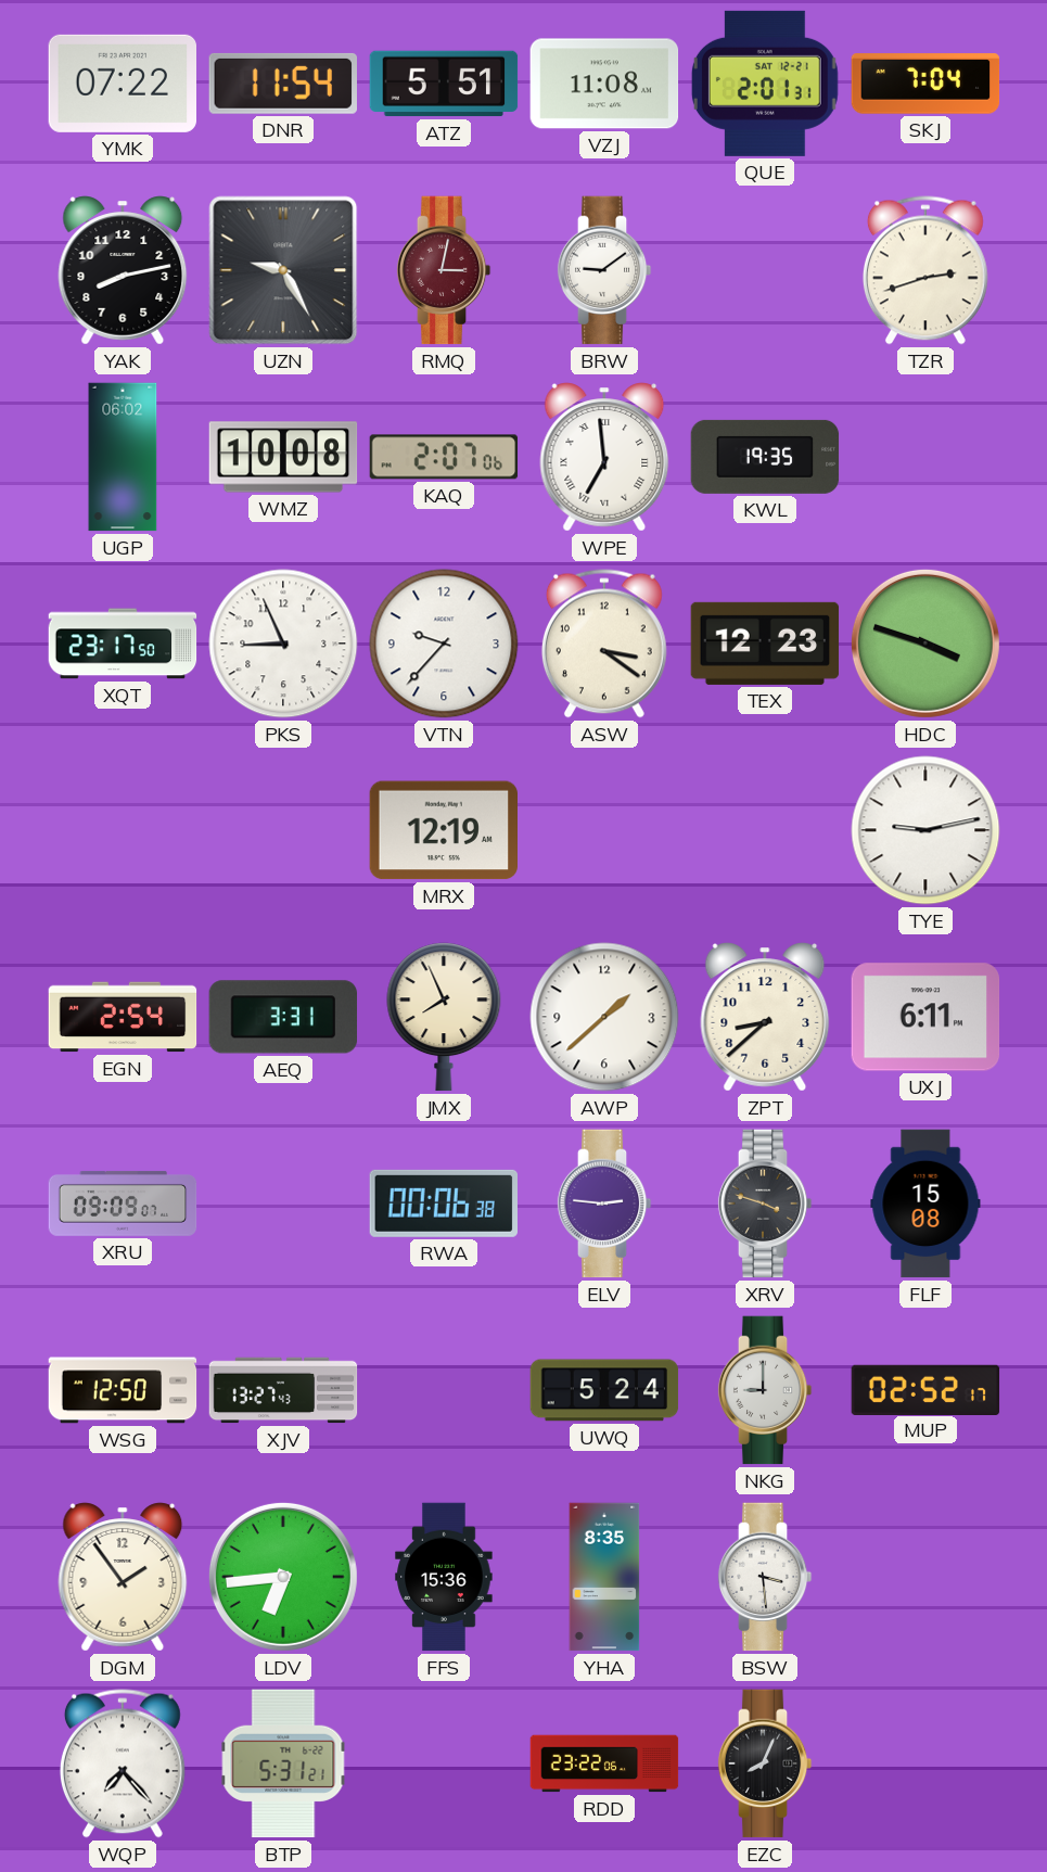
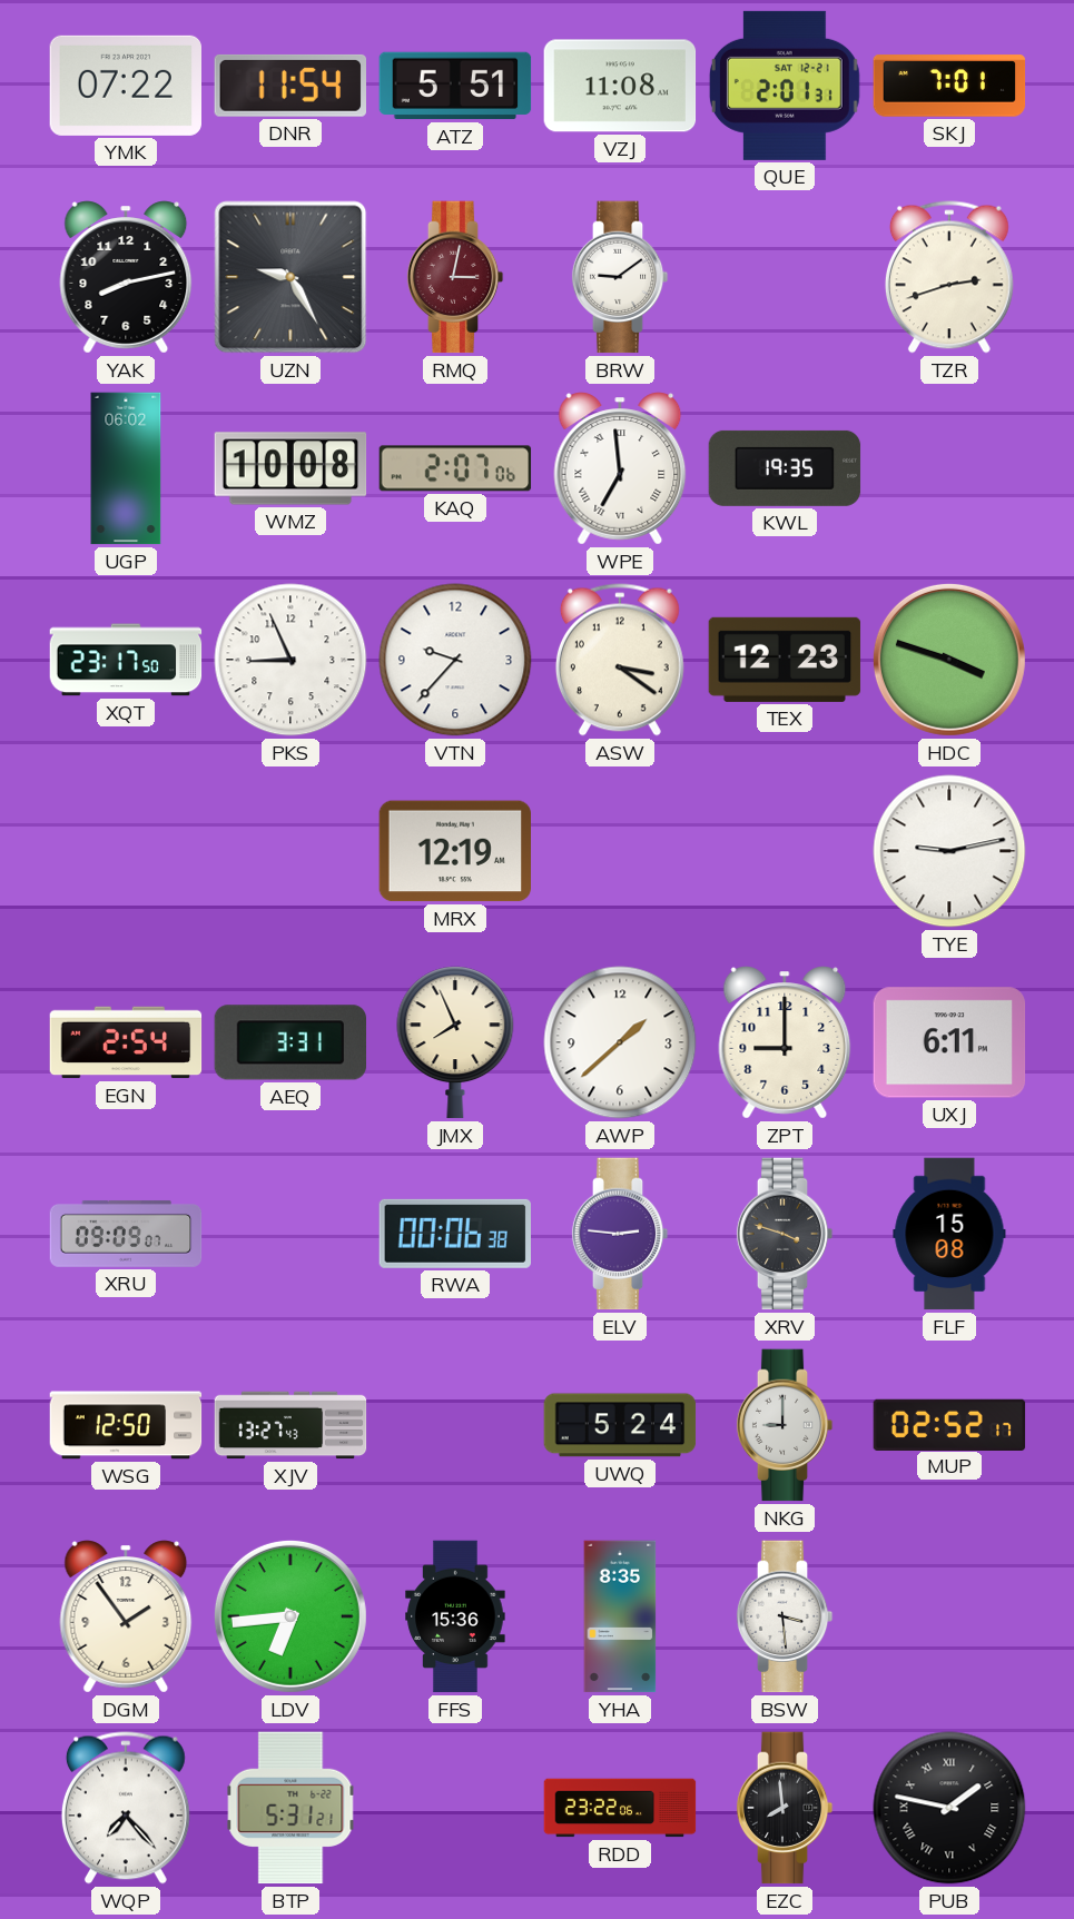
SKJ: 7:04 -> 7:01 (949, 86)
ZPT: 8:38 -> 9:00 (785, 1042)
EZC: 8:04 -> 7:59 (785, 1808)
PUB: none -> 1:47 (949, 1808)
